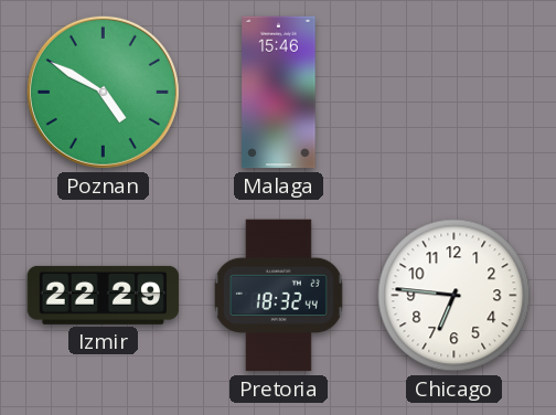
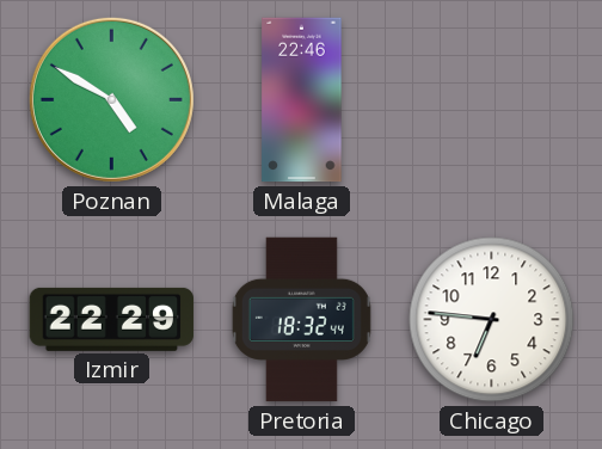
Malaga: 15:46 -> 22:46 (302, 100)
